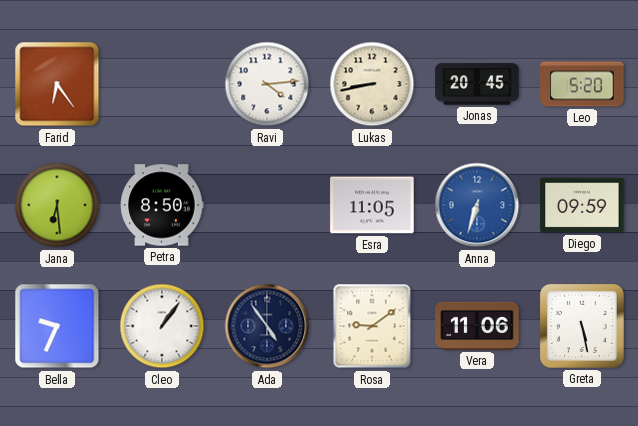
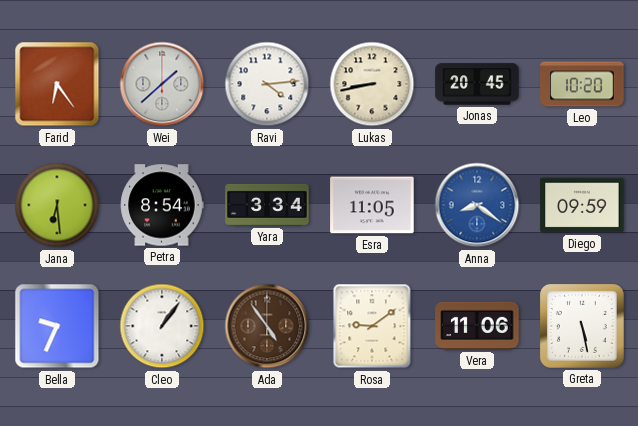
Wei: none -> 1:38 (162, 84)
Leo: 5:20 -> 10:20 (582, 84)
Petra: 8:50 -> 8:54 (162, 205)
Yara: none -> 3:34 (267, 205)
Anna: 6:33 -> 8:21 (477, 205)
Ada dial: navy -> brown (267, 326)
